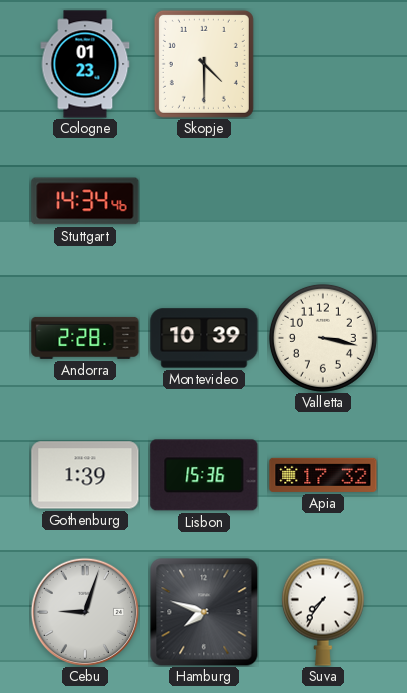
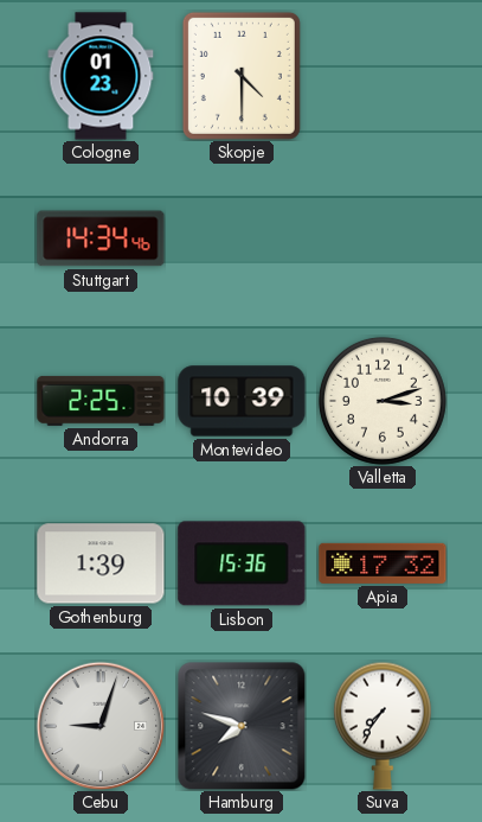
Andorra: 2:28 -> 2:25 (101, 401)
Valletta: 3:17 -> 3:12 (383, 401)
